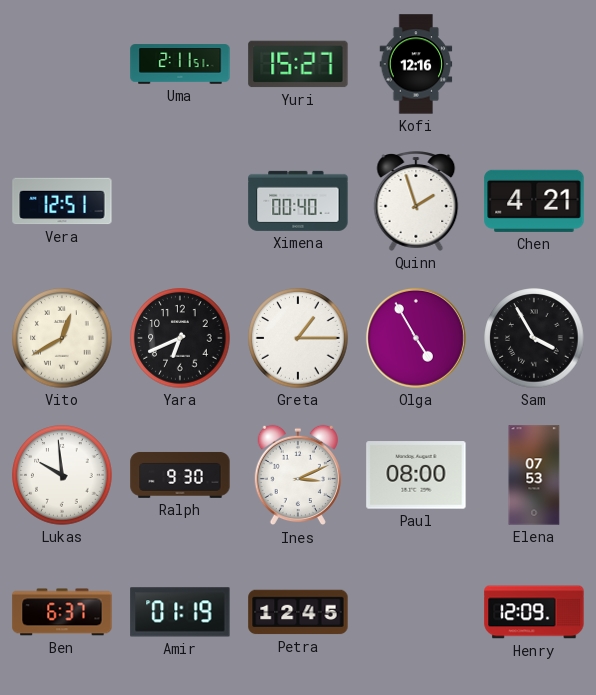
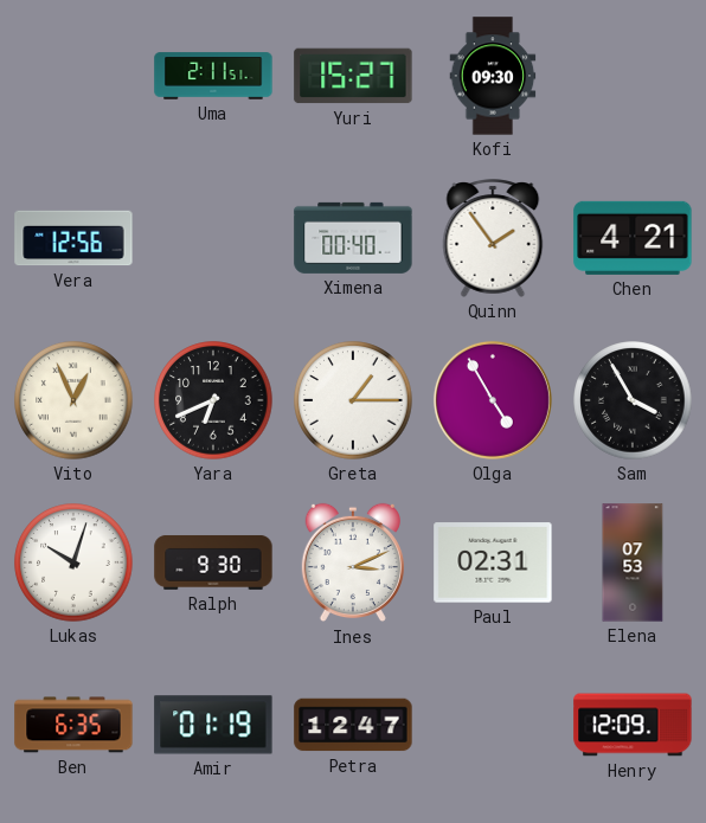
Kofi: 12:16 -> 09:30 (493, 76)
Vera: 12:51 -> 12:56 (73, 238)
Quinn: 1:57 -> 1:54 (493, 238)
Vito: 12:40 -> 12:56 (73, 400)
Lukas: 9:59 -> 10:03 (73, 562)
Paul: 08:00 -> 02:31 (493, 562)
Ben: 6:37 -> 6:35 (73, 725)
Petra: 12:45 -> 12:47 (353, 725)
